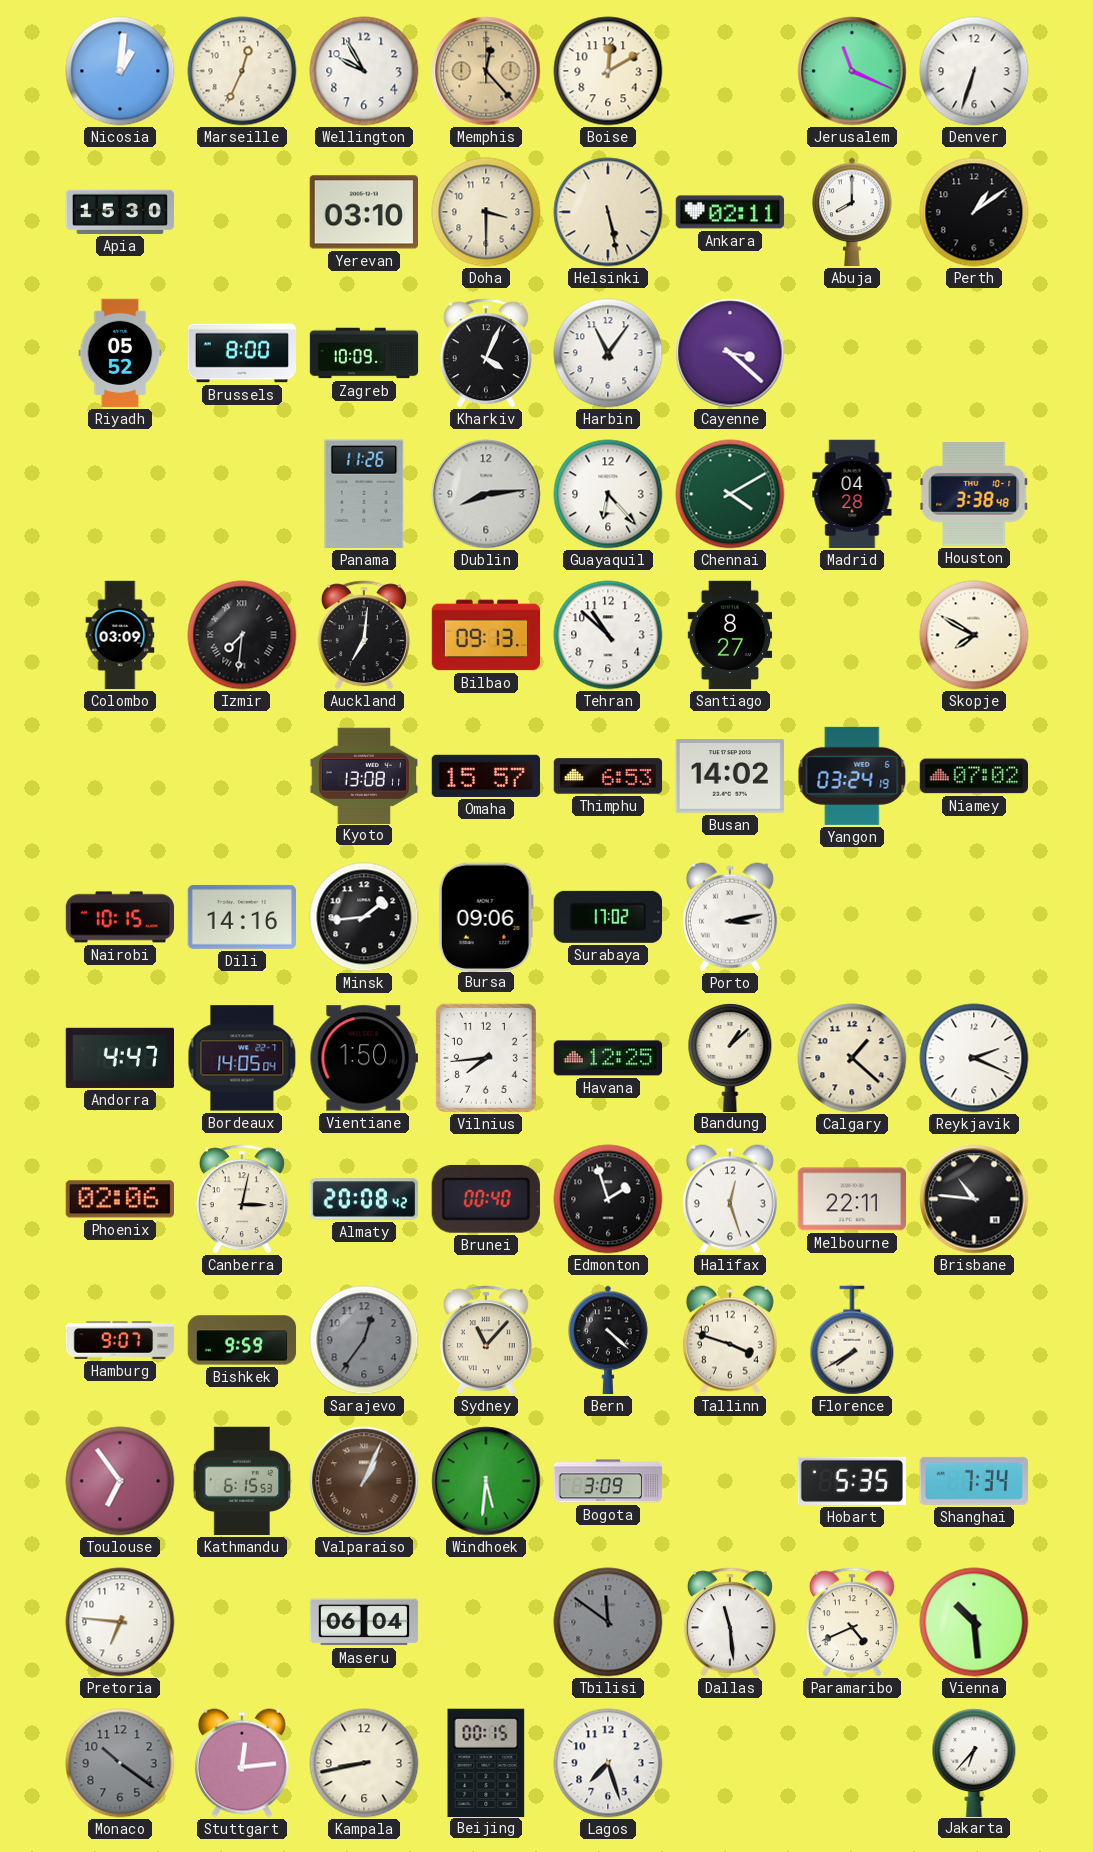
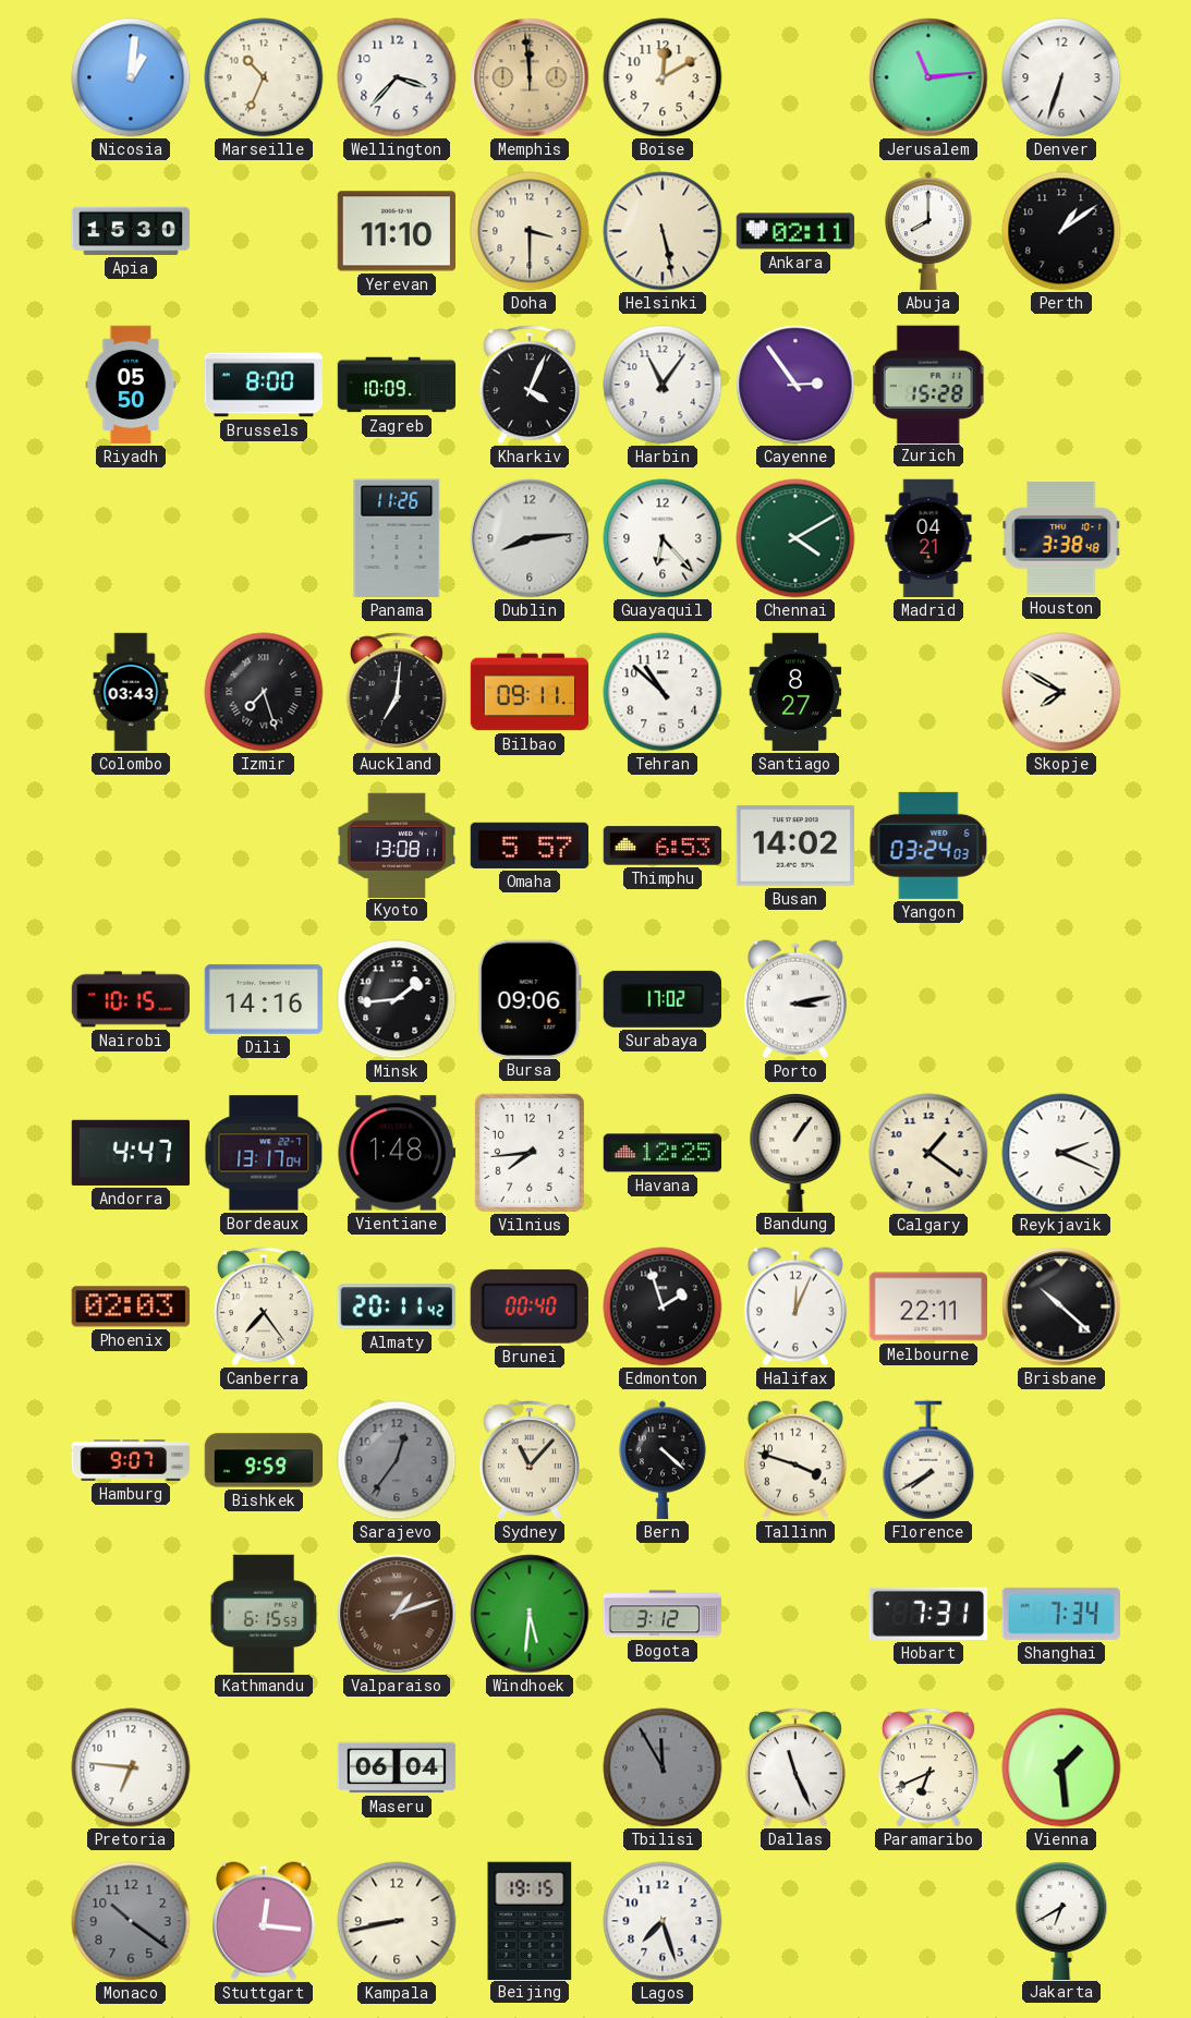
Marseille: 12:34 -> 10:34 (264, 77)
Wellington: 9:55 -> 3:37 (397, 77)
Memphis: 12:23 -> 11:59 (530, 77)
Jerusalem: 11:19 -> 11:14 (928, 77)
Yerevan: 03:10 -> 11:10 (396, 231)
Riyadh: 05:52 -> 05:50 (131, 385)
Cayenne: 3:22 -> 2:54 (795, 385)
Zurich: none -> 15:28 (928, 384)
Madrid: 04:28 -> 04:21 (928, 538)
Colombo: 03:09 -> 03:43 (131, 692)
Izmir: 7:31 -> 7:27 (264, 692)
Bilbao: 09:13 -> 09:11 (530, 692)
Omaha: 15:57 -> 5:57 (528, 846)
Yangon: 03:24:19 -> 03:24:03 (928, 846)
Niamey: 07:02 -> none (973, 776)
Bordeaux: 14:05 -> 13:17 (264, 1153)
Vientiane: 1:50 -> 1:48 (396, 1153)
Bandung: 1:08 -> 1:06 (795, 1152)
Calgary: 1:22 -> 1:21 (928, 1153)
Phoenix: 02:06 -> 02:03 (131, 1306)
Canberra: 3:02 -> 7:24 (264, 1306)
Almaty: 20:08 -> 20:11 (397, 1306)
Halifax: 12:27 -> 12:04 (795, 1306)
Brisbane: 10:46 -> 10:22 (1061, 1306)
Toulouse: 6:54 -> none (120, 1481)
Valparaiso: 1:04 -> 1:12 (397, 1614)
Bogota: 3:09 -> 3:12 (663, 1614)
Hobart: 5:35 -> 7:31 (928, 1614)
Tbilisi: 11:51 -> 11:55 (663, 1767)
Dallas: 11:29 -> 11:26 (795, 1767)
Paramaribo: 4:41 -> 6:41 (928, 1767)
Vienna: 10:29 -> 1:29 (1061, 1767)
Stuttgart: 12:14 -> 12:16 (264, 1921)
Beijing: 00:15 -> 19:15 (530, 1920)
Jakarta: 6:37 -> 6:40 (1061, 1920)
